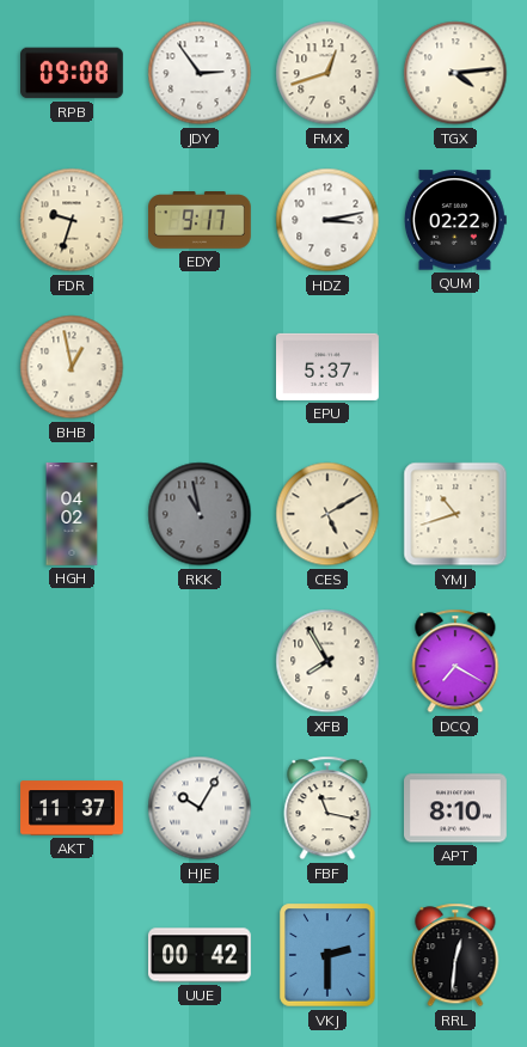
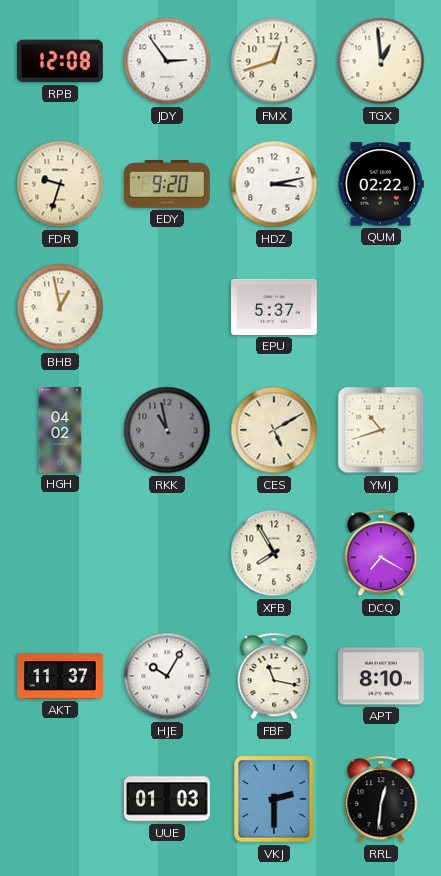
RPB: 09:08 -> 12:08 (61, 61)
TGX: 4:14 -> 12:59 (381, 61)
EDY: 9:17 -> 9:20 (167, 184)
UUE: 00:42 -> 01:03 (168, 799)
